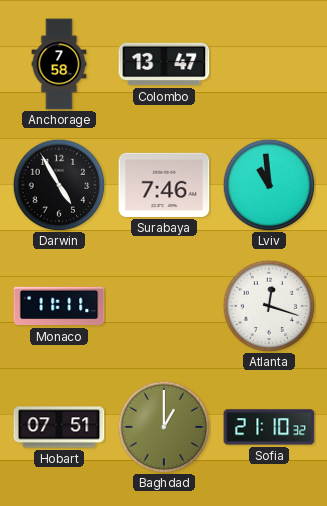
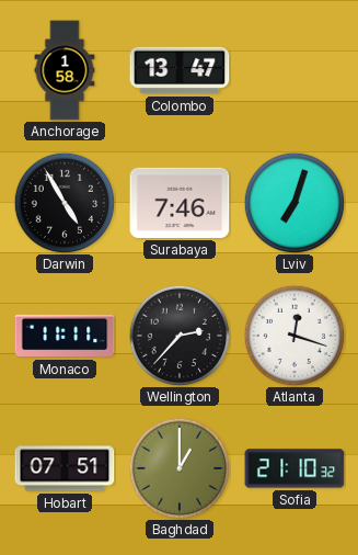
Anchorage: 7:58 -> 1:58 (65, 70)
Lviv: 10:59 -> 7:03 (295, 203)
Wellington: none -> 2:37 (180, 336)
